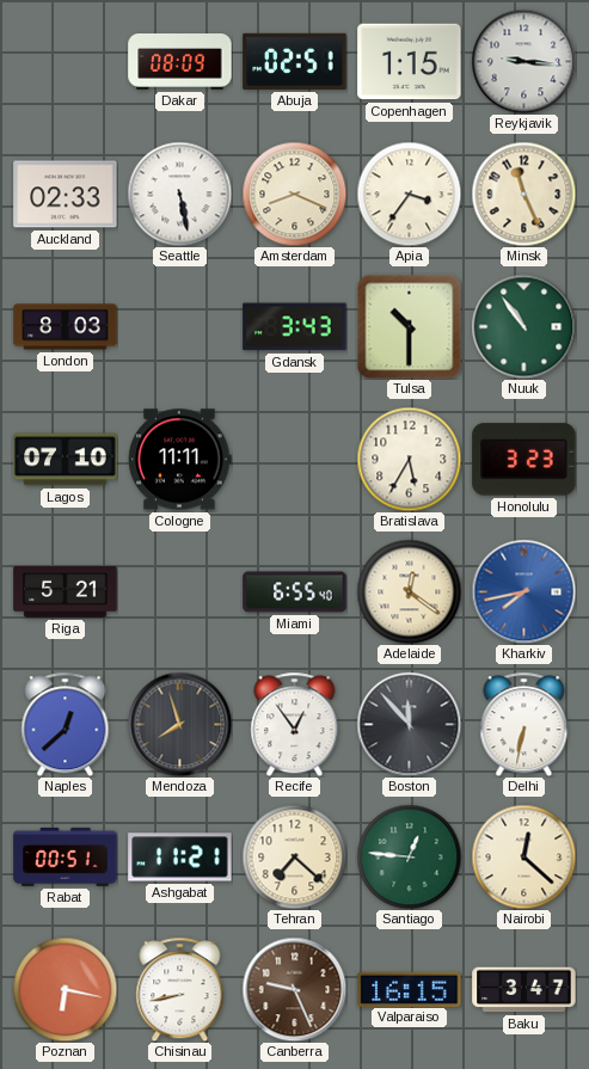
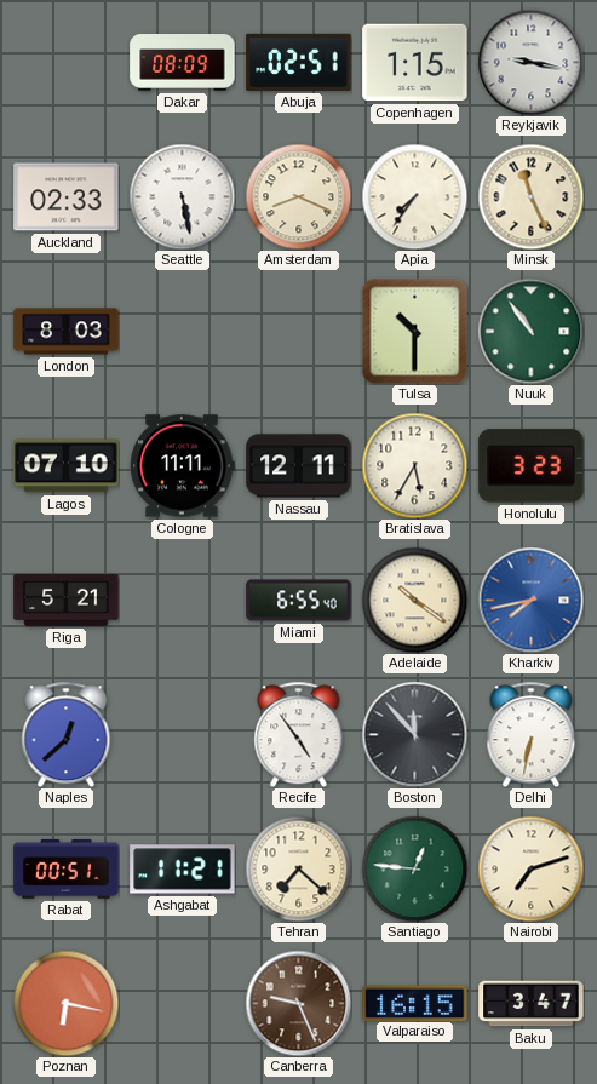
Reykjavik: 9:16 -> 9:17 (530, 62)
Apia: 3:36 -> 7:36 (414, 196)
Gdansk: 3:43 -> none (295, 327)
Nassau: none -> 12:11 (299, 466)
Adelaide: 12:21 -> 10:21 (414, 600)
Mendoza: 7:57 -> none (179, 724)
Recife: 12:54 -> 4:54 (299, 734)
Nairobi: 12:22 -> 7:12 (530, 868)
Chisinau: 8:43 -> none (180, 989)
